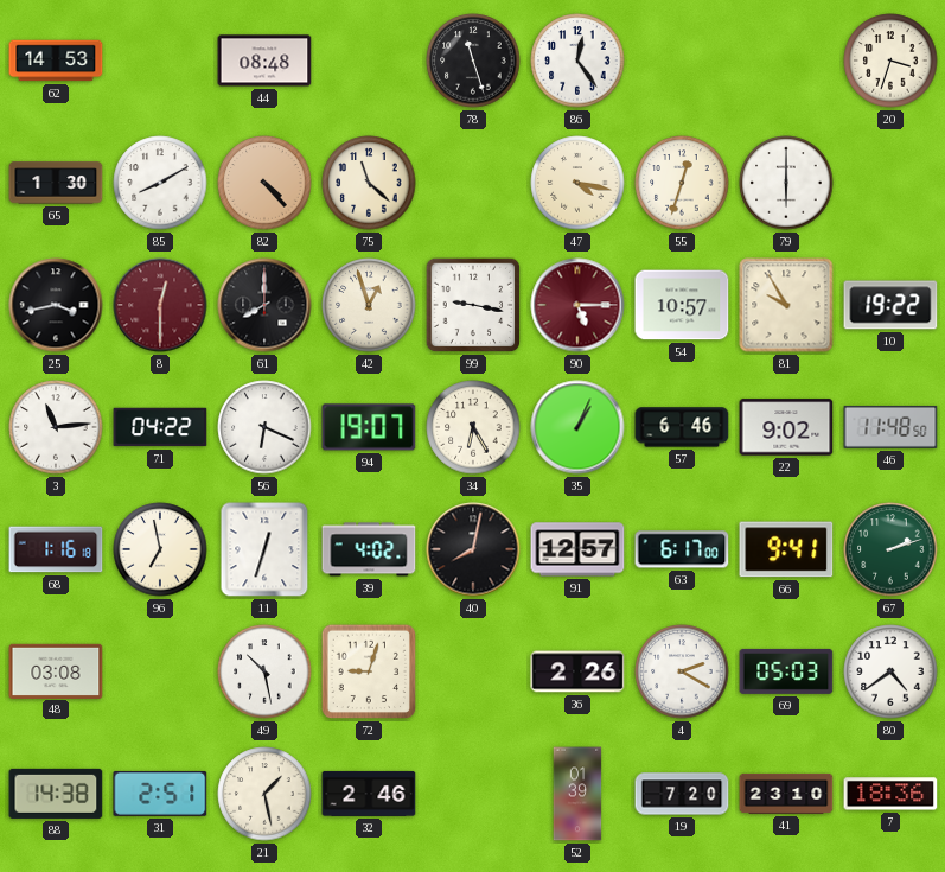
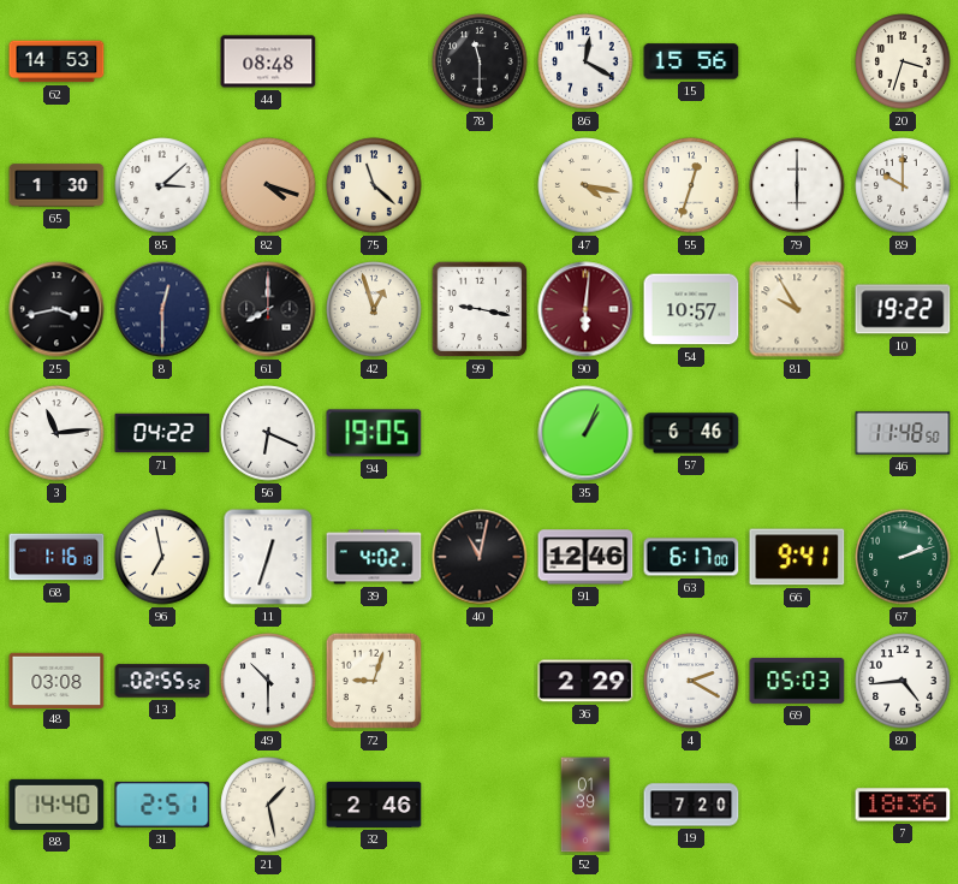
78: 11:27 -> 11:30 (480, 61)
86: 12:24 -> 12:20 (585, 61)
15: none -> 15:56 (691, 61)
85: 8:10 -> 3:08 (162, 185)
82: 4:23 -> 4:18 (268, 185)
89: none -> 10:00 (903, 185)
8 dial: burgundy -> navy (162, 309)
90: 5:15 -> 6:01 (585, 309)
94: 19:07 -> 19:05 (374, 433)
34: 6:25 -> none (473, 427)
22: 9:02 -> none (786, 427)
40: 8:02 -> 11:02 (480, 557)
91: 12:57 -> 12:46 (585, 557)
13: none -> 02:55 (162, 681)
49: 10:28 -> 10:30 (268, 681)
36: 2:26 -> 2:29 (585, 681)
80: 4:39 -> 4:44 (903, 681)
88: 14:38 -> 14:40 (56, 805)
41: 23:10 -> none (786, 794)
